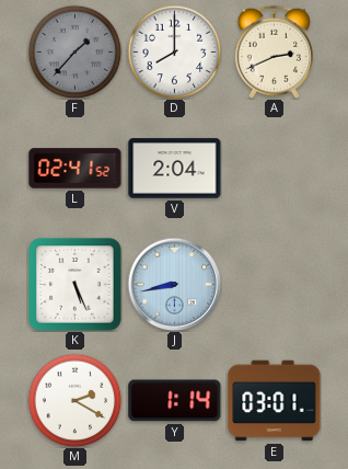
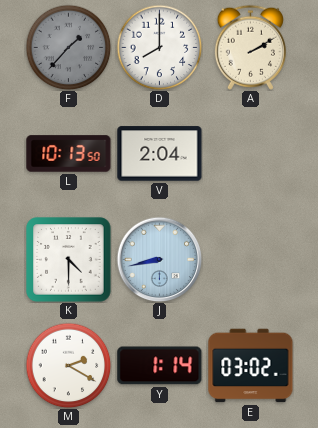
A: 2:41 -> 2:10 (250, 47)
L: 02:41 -> 10:13 (69, 154)
K: 5:26 -> 4:30 (69, 260)
E: 03:01 -> 03:02 (251, 366)
